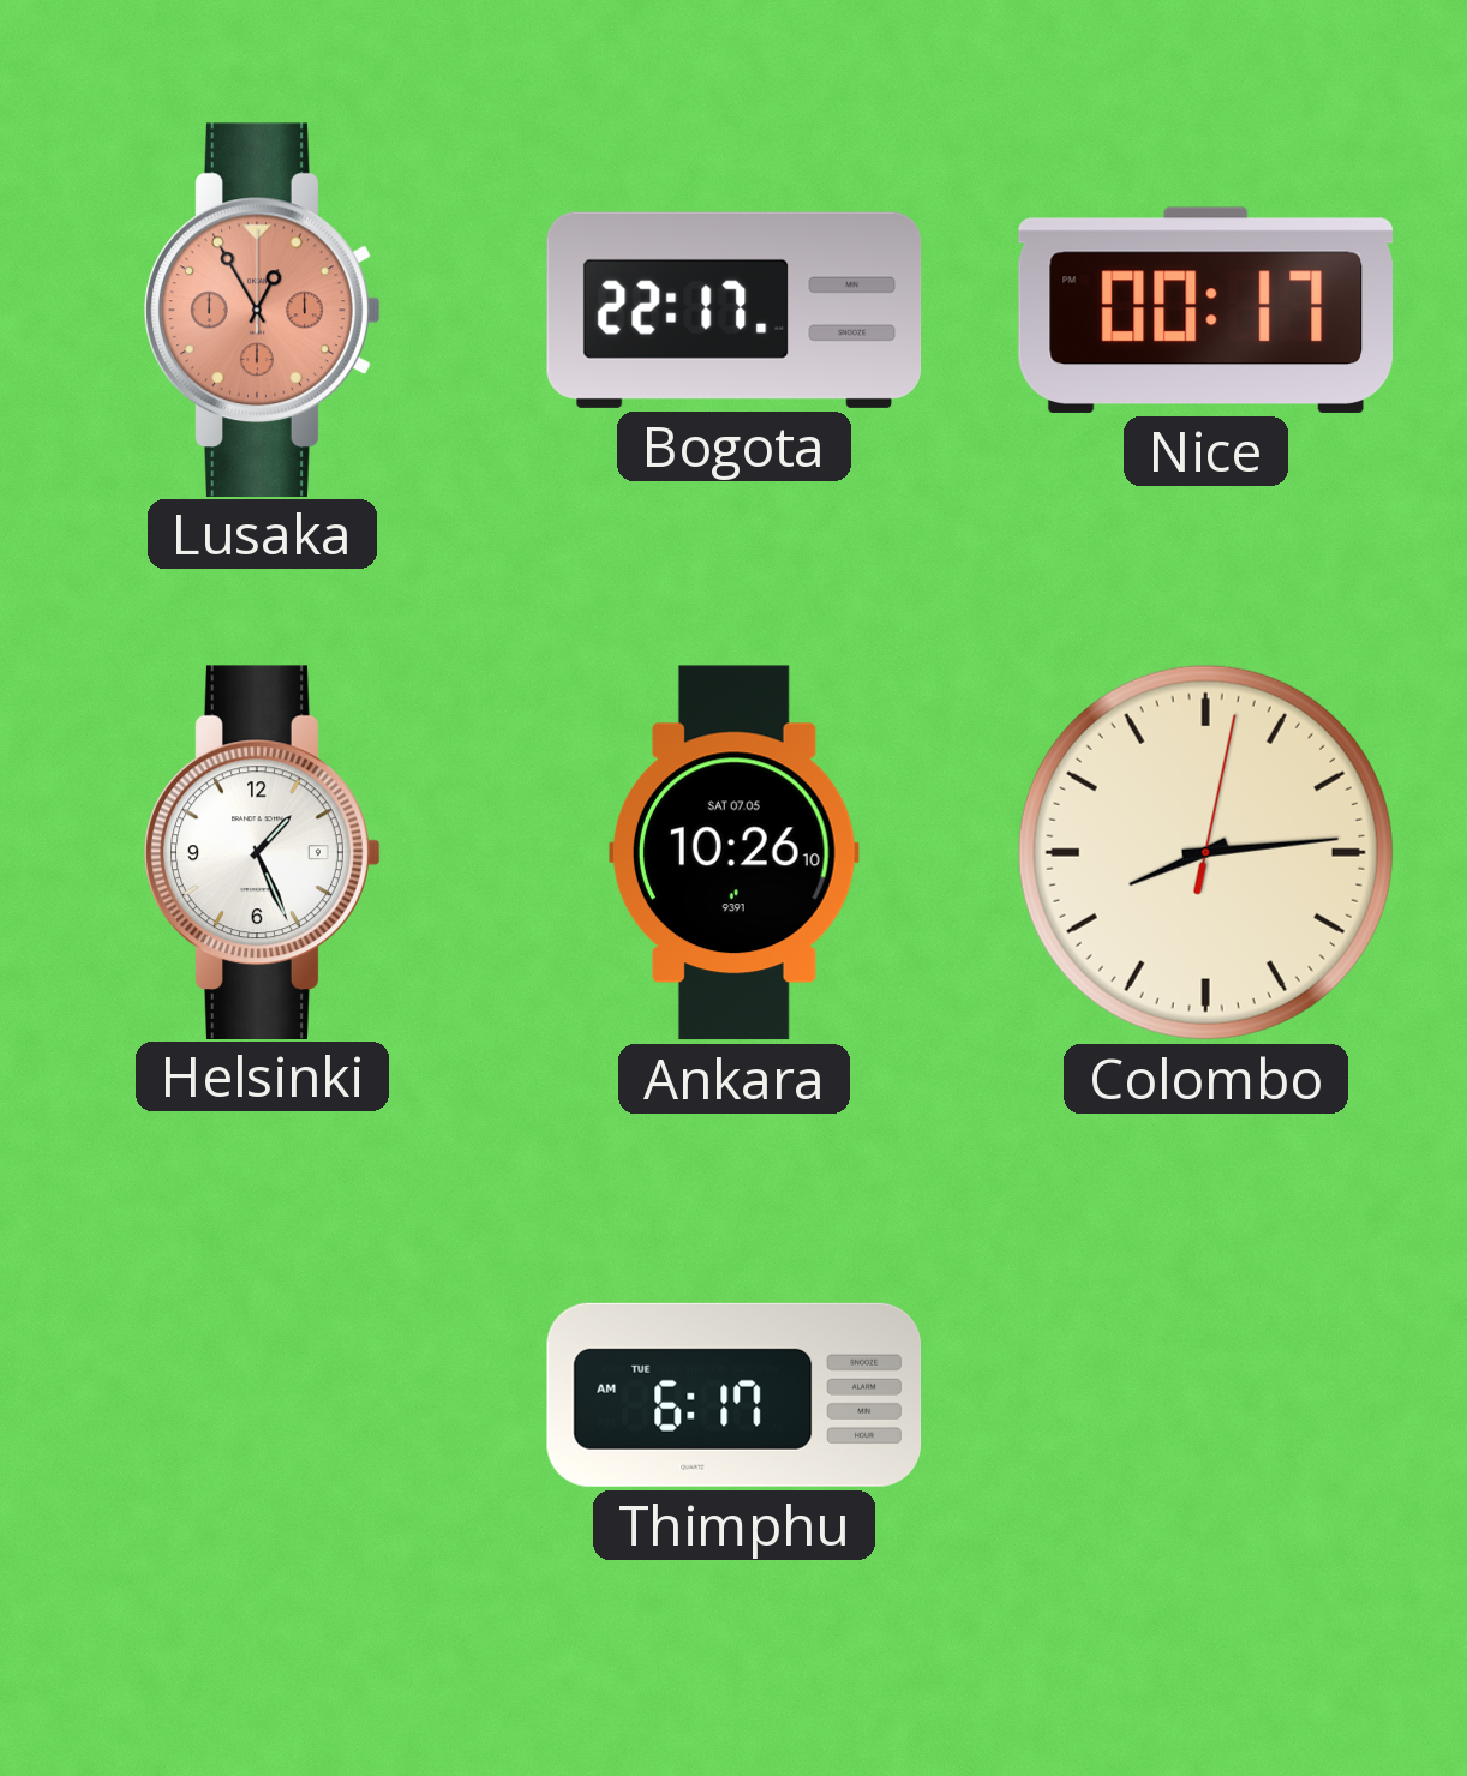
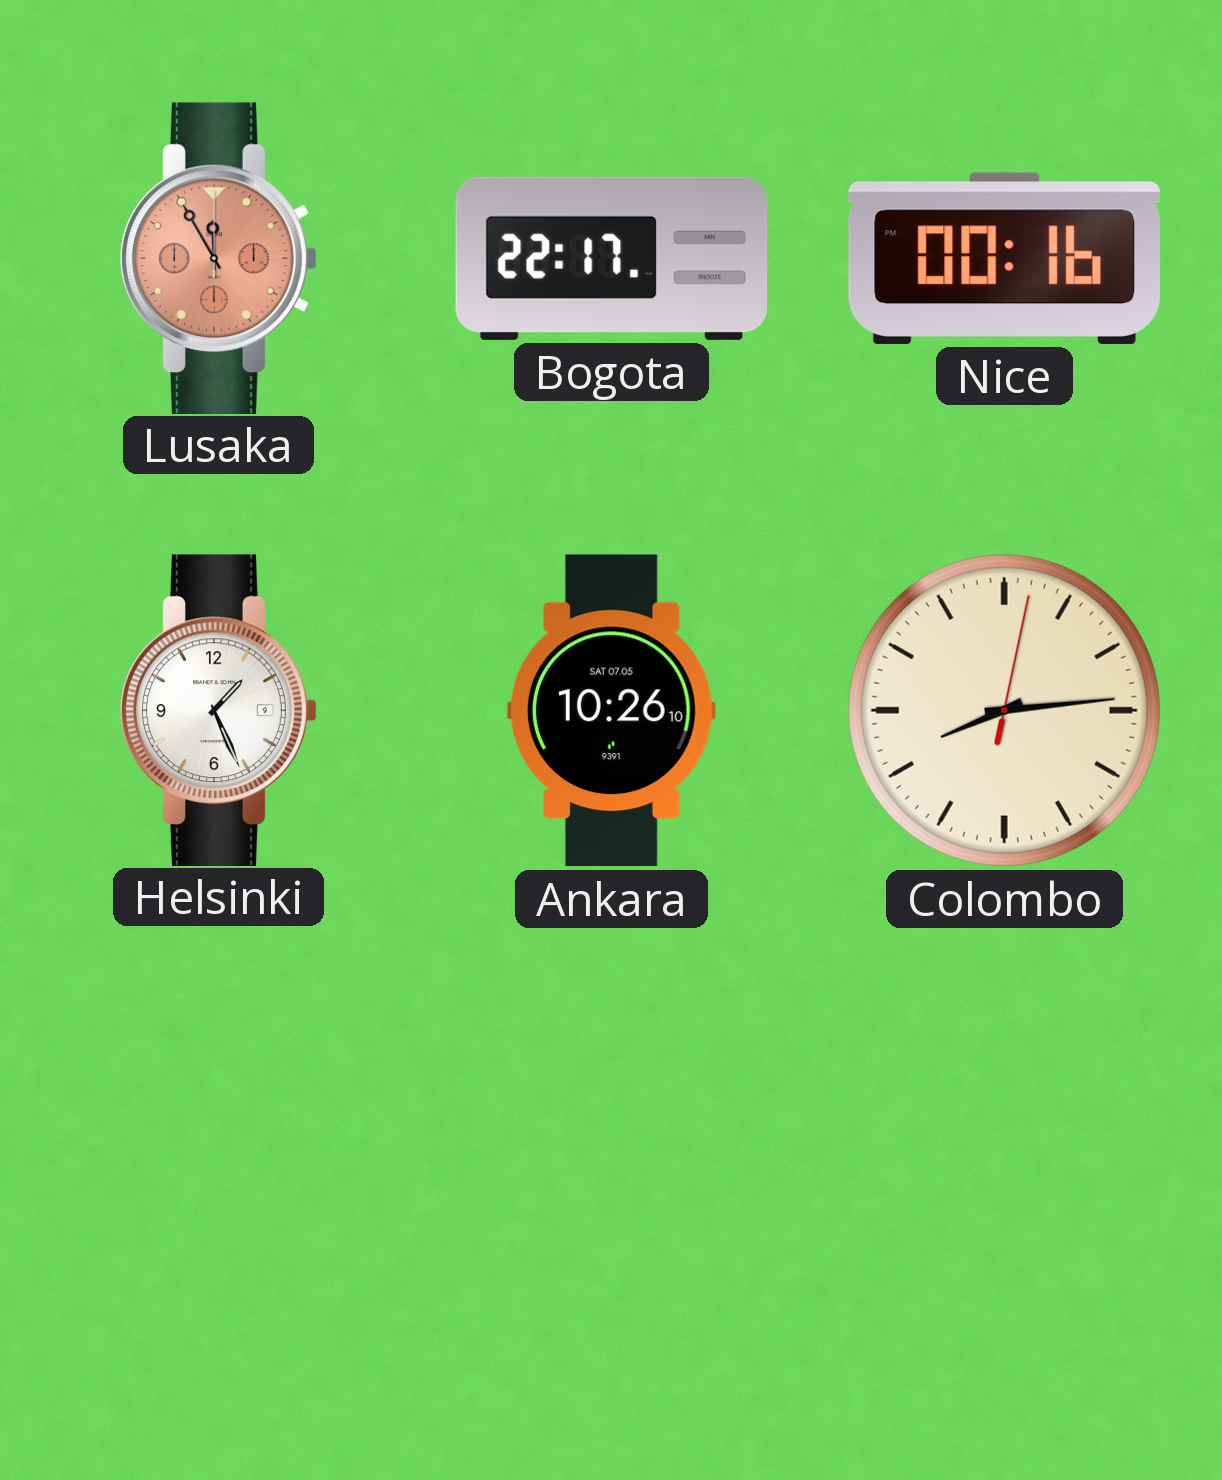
Lusaka: 12:55 -> 11:55 (219, 258)
Nice: 00:17 -> 00:16 (1004, 258)
Thimphu: 6:17 -> none (735, 1394)
